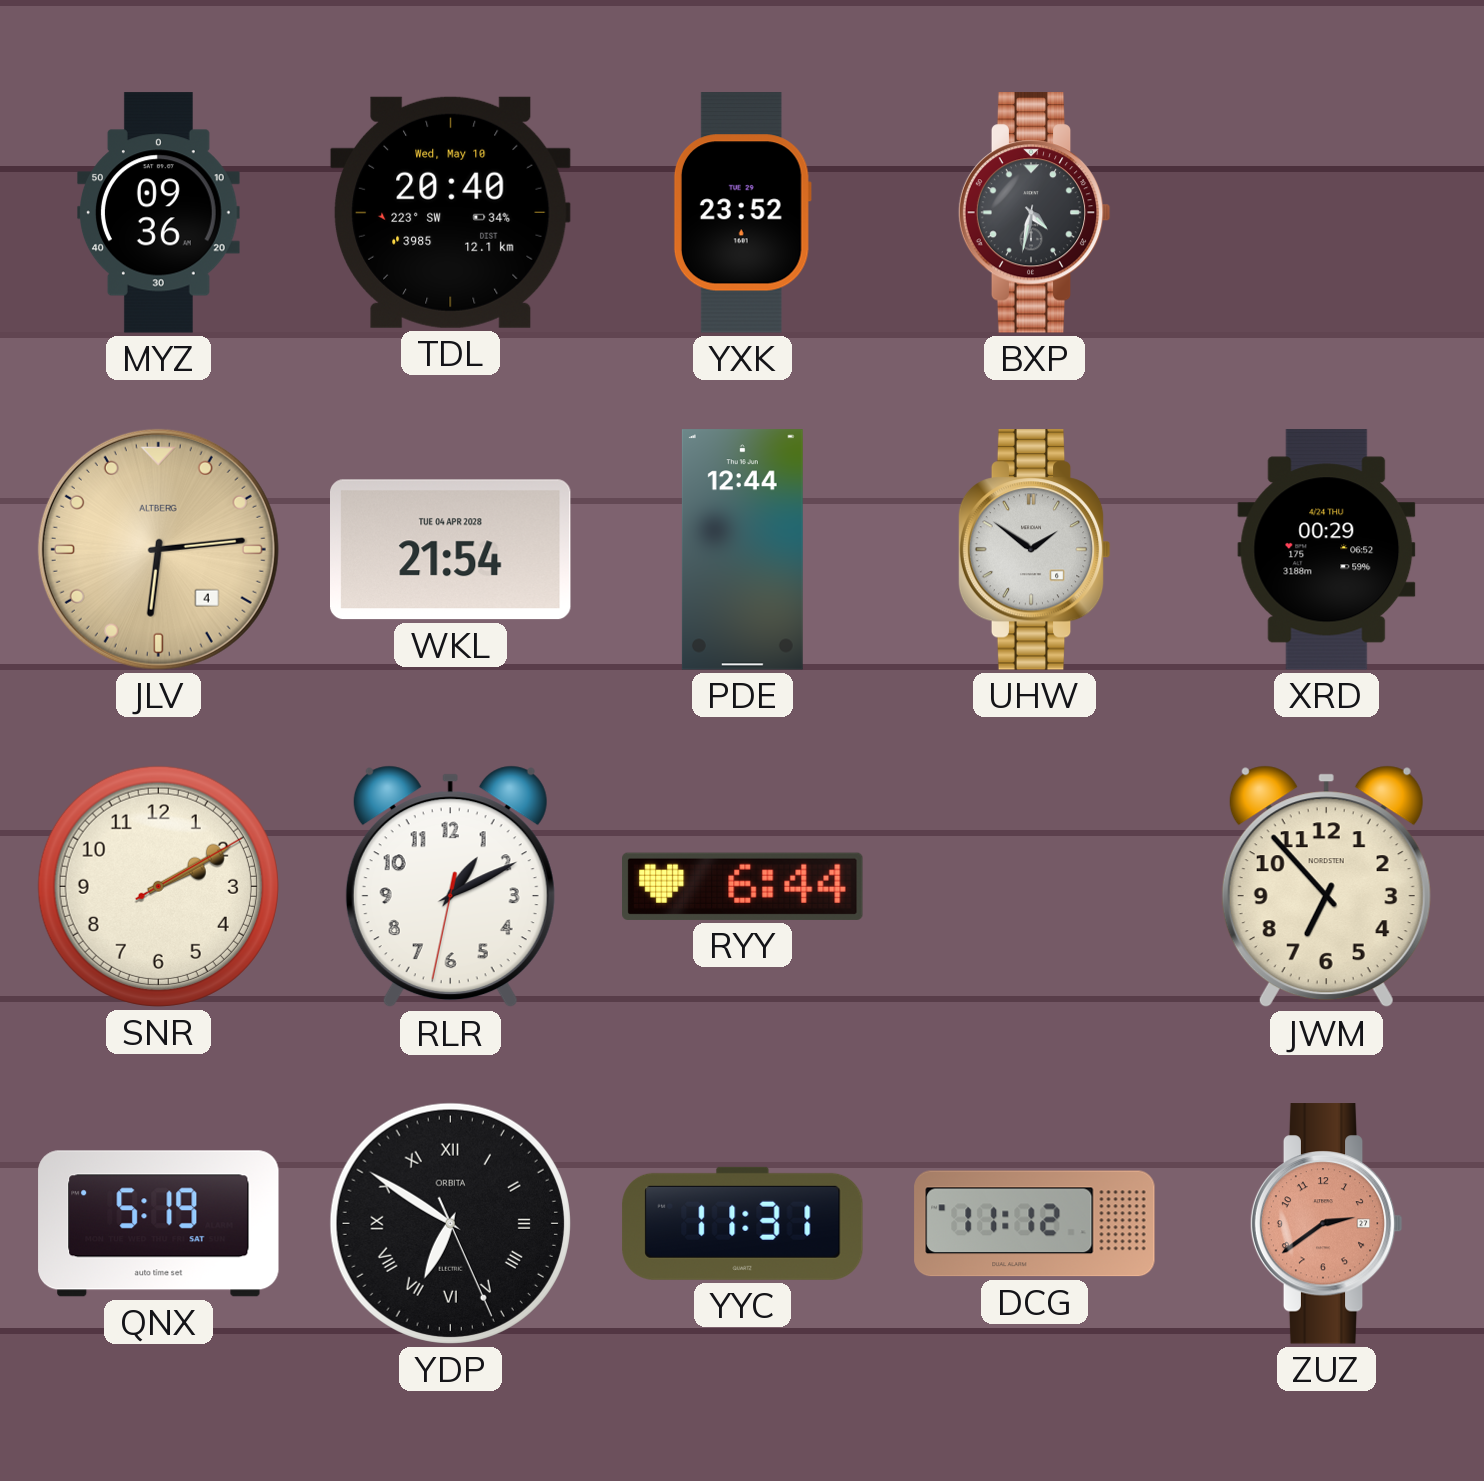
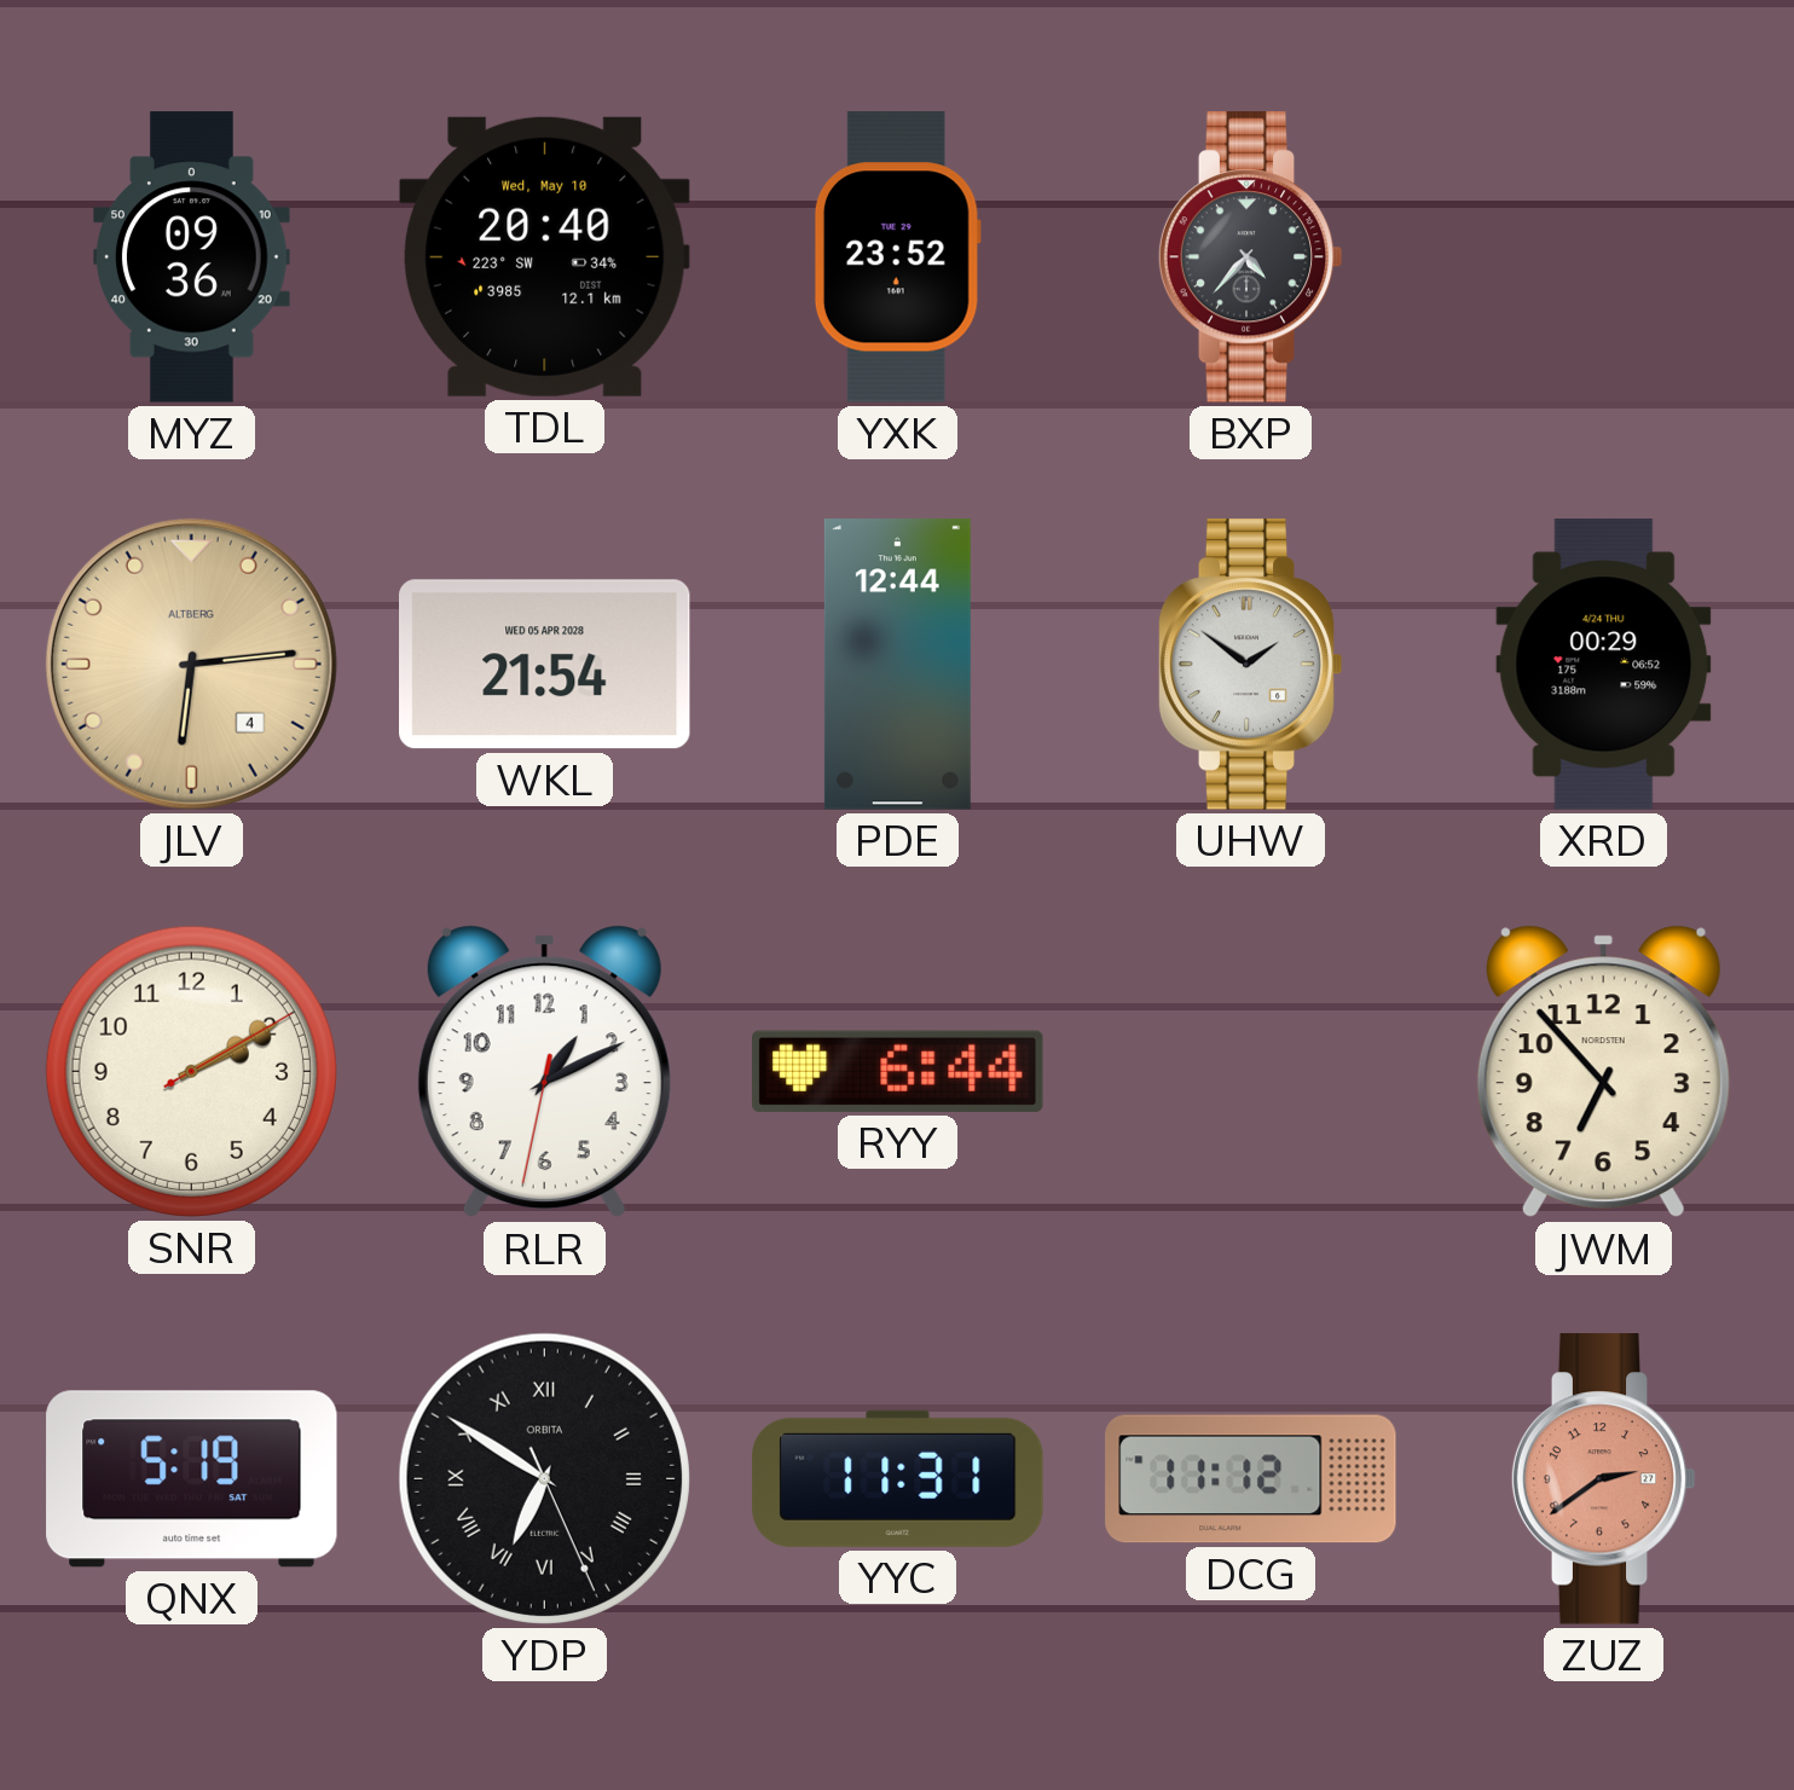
BXP: 4:32 -> 4:37 (1250, 257)
WKL date: TUE 04 APR 2028 -> WED 05 APR 2028 (545, 665)
